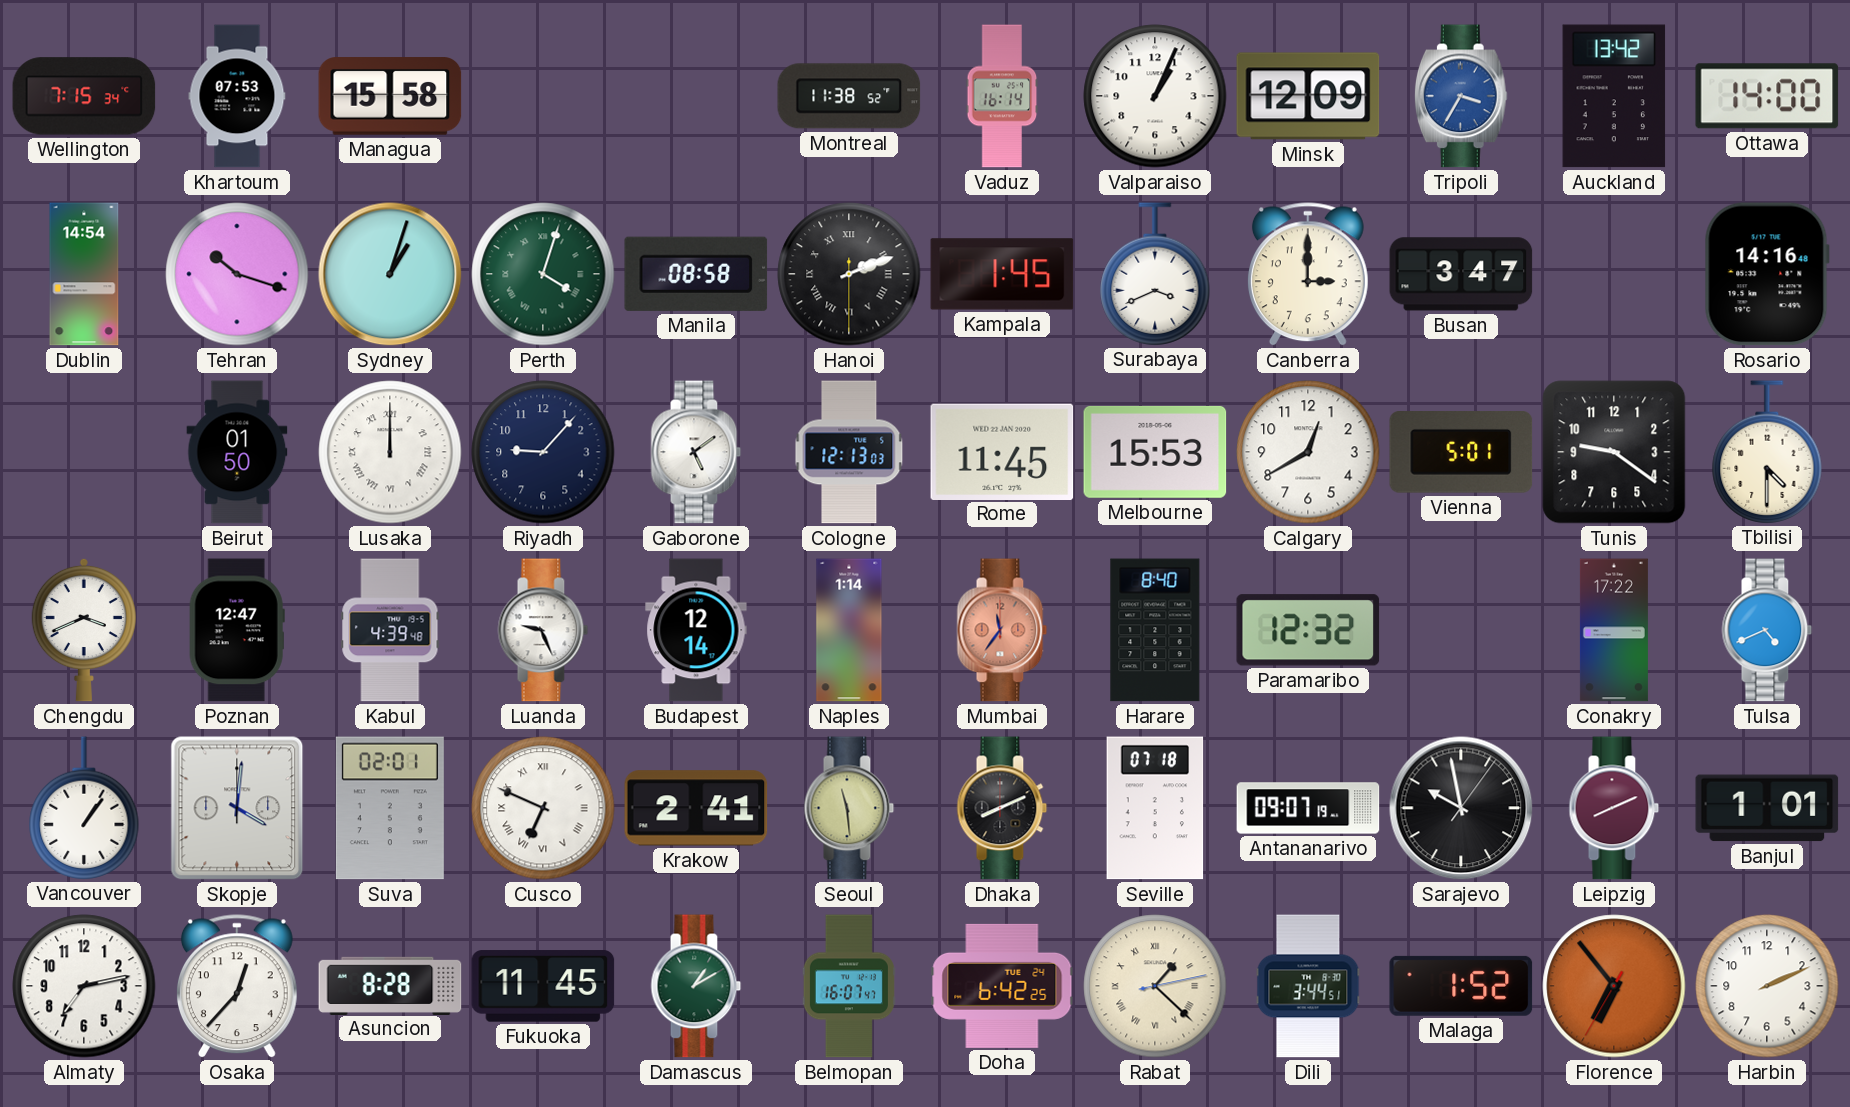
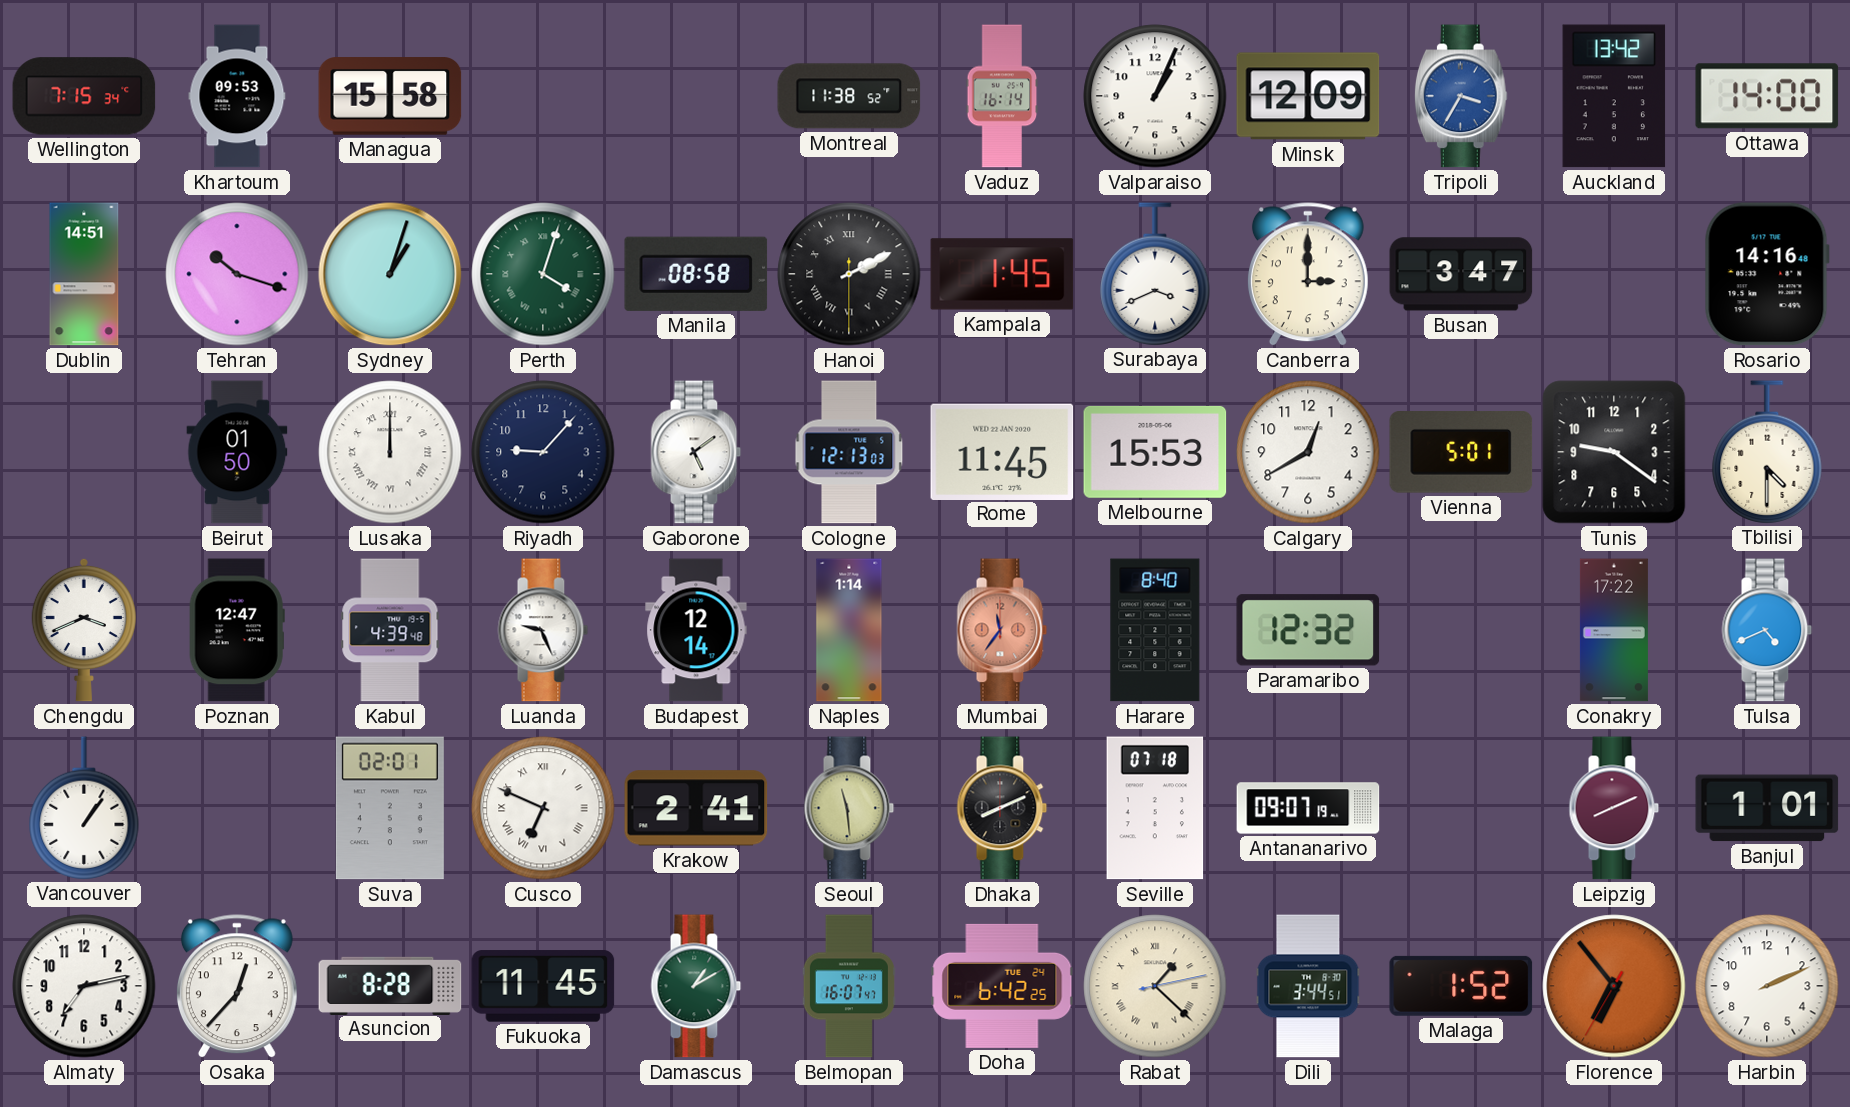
Khartoum: 07:53 -> 09:53 (237, 96)
Dublin: 14:54 -> 14:51 (84, 274)
Hanoi: 2:11 -> 2:10 (849, 274)
Skopje: 4:01 -> none (237, 808)
Sarajevo: 9:58 -> none (1461, 808)
